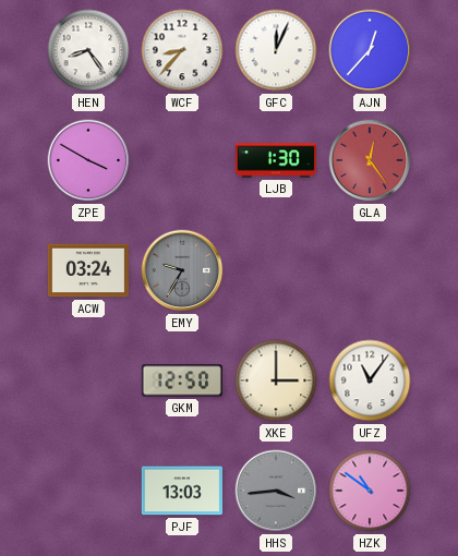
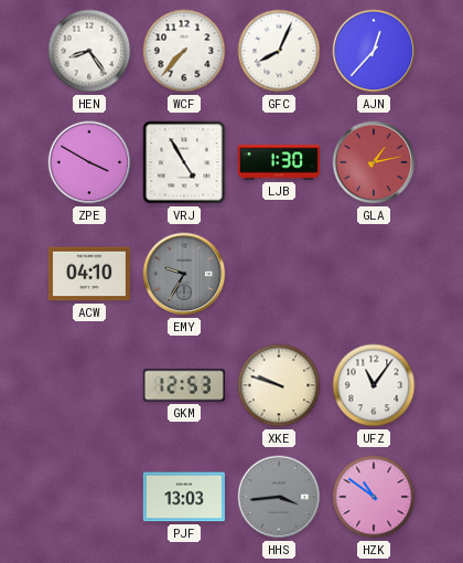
WCF: 8:37 -> 7:37 (184, 51)
GFC: 12:04 -> 8:04 (279, 51)
VRJ: none -> 4:55 (184, 162)
GLA: 12:24 -> 1:13 (374, 162)
ACW: 03:24 -> 04:10 (89, 274)
GKM: 12:50 -> 12:53 (184, 385)
XKE: 3:00 -> 9:48 (279, 385)
